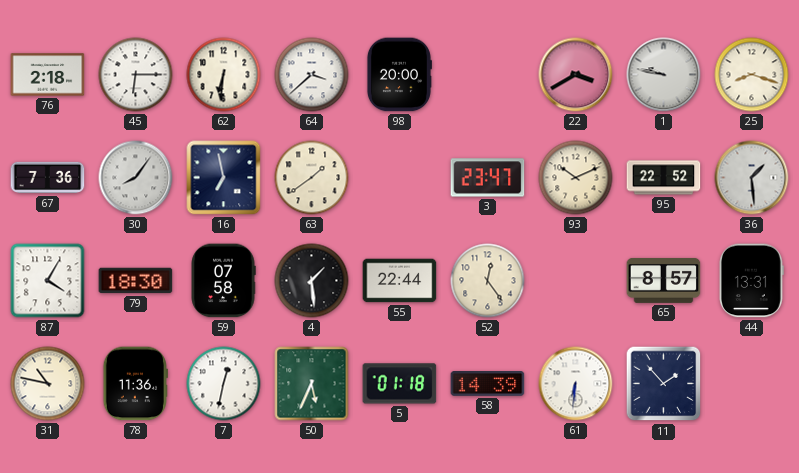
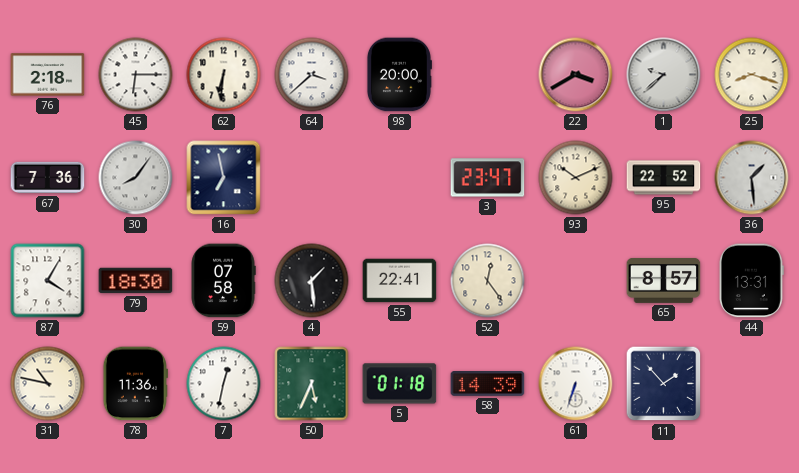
1: 9:47 -> 9:38 (664, 75)
63: 1:39 -> none (312, 178)
55: 22:44 -> 22:41 (400, 281)
61: 6:31 -> 6:33 (576, 384)
